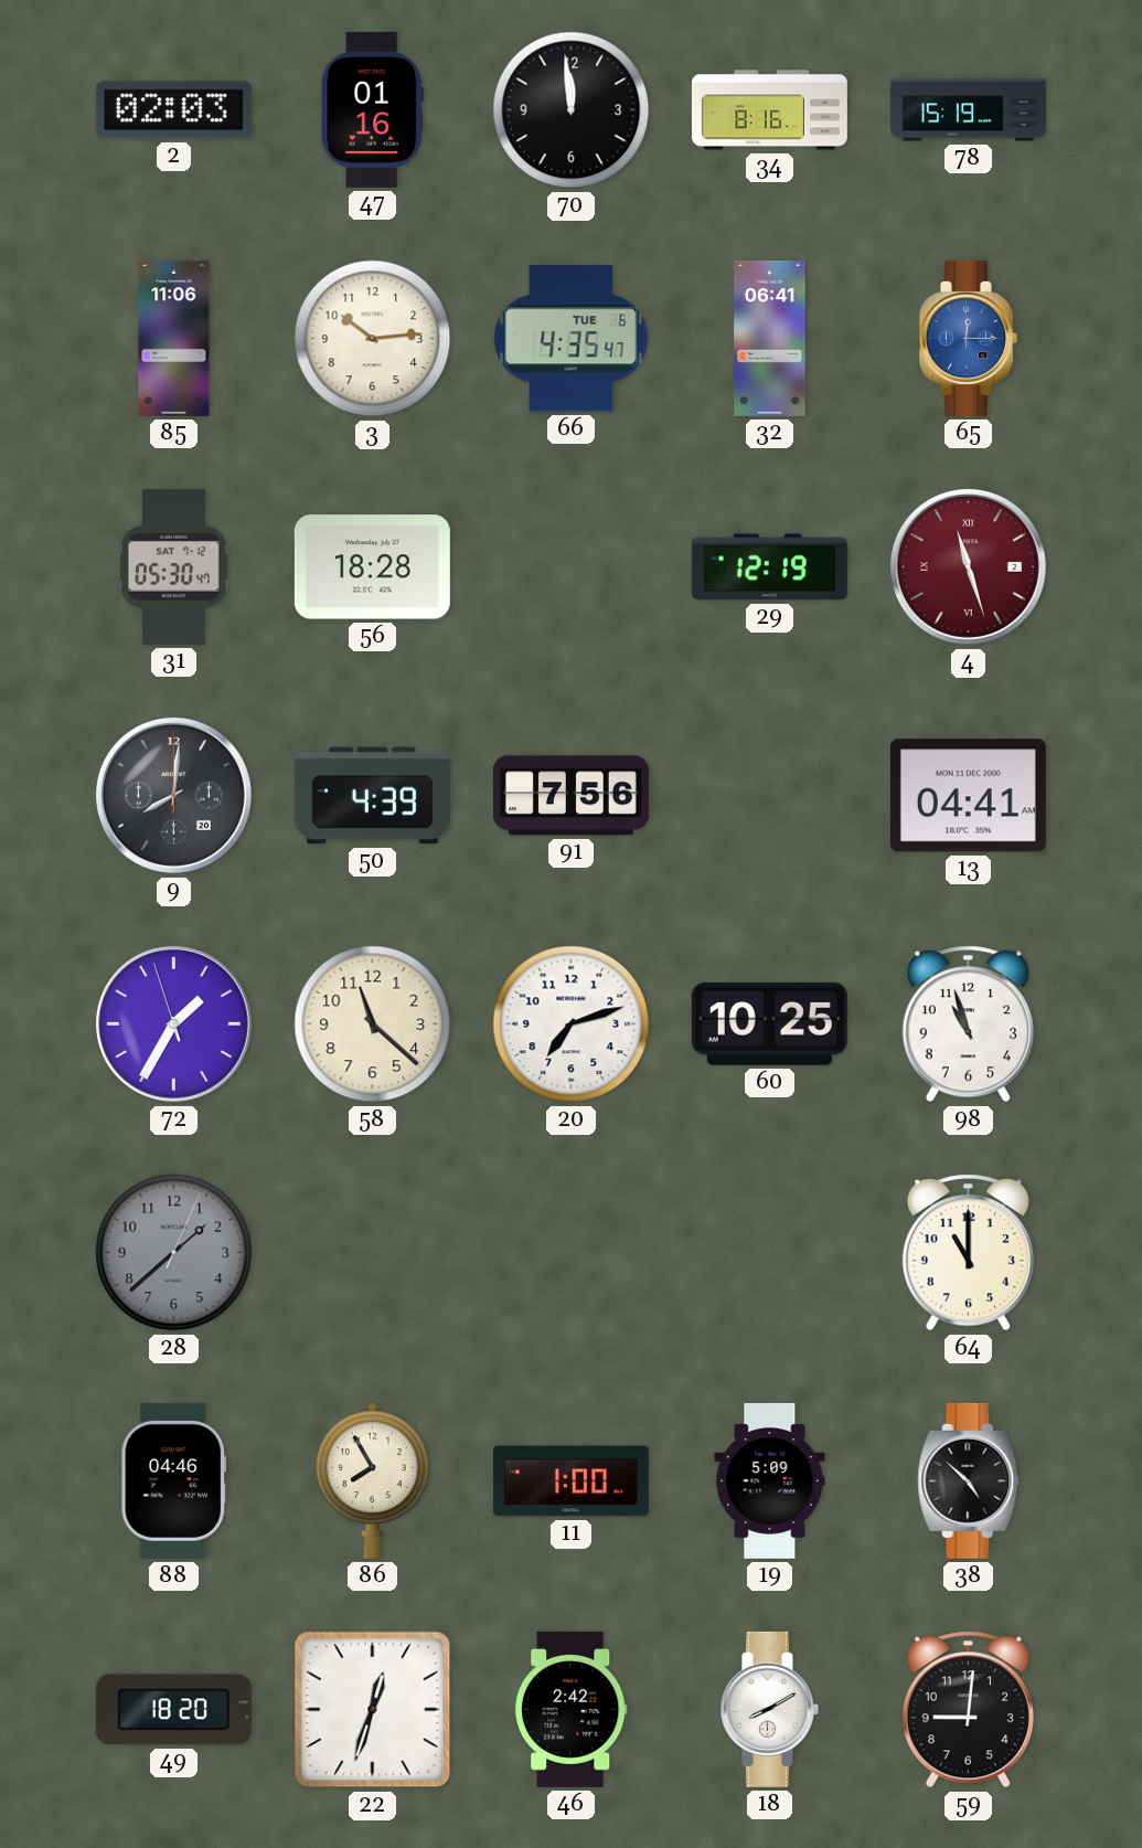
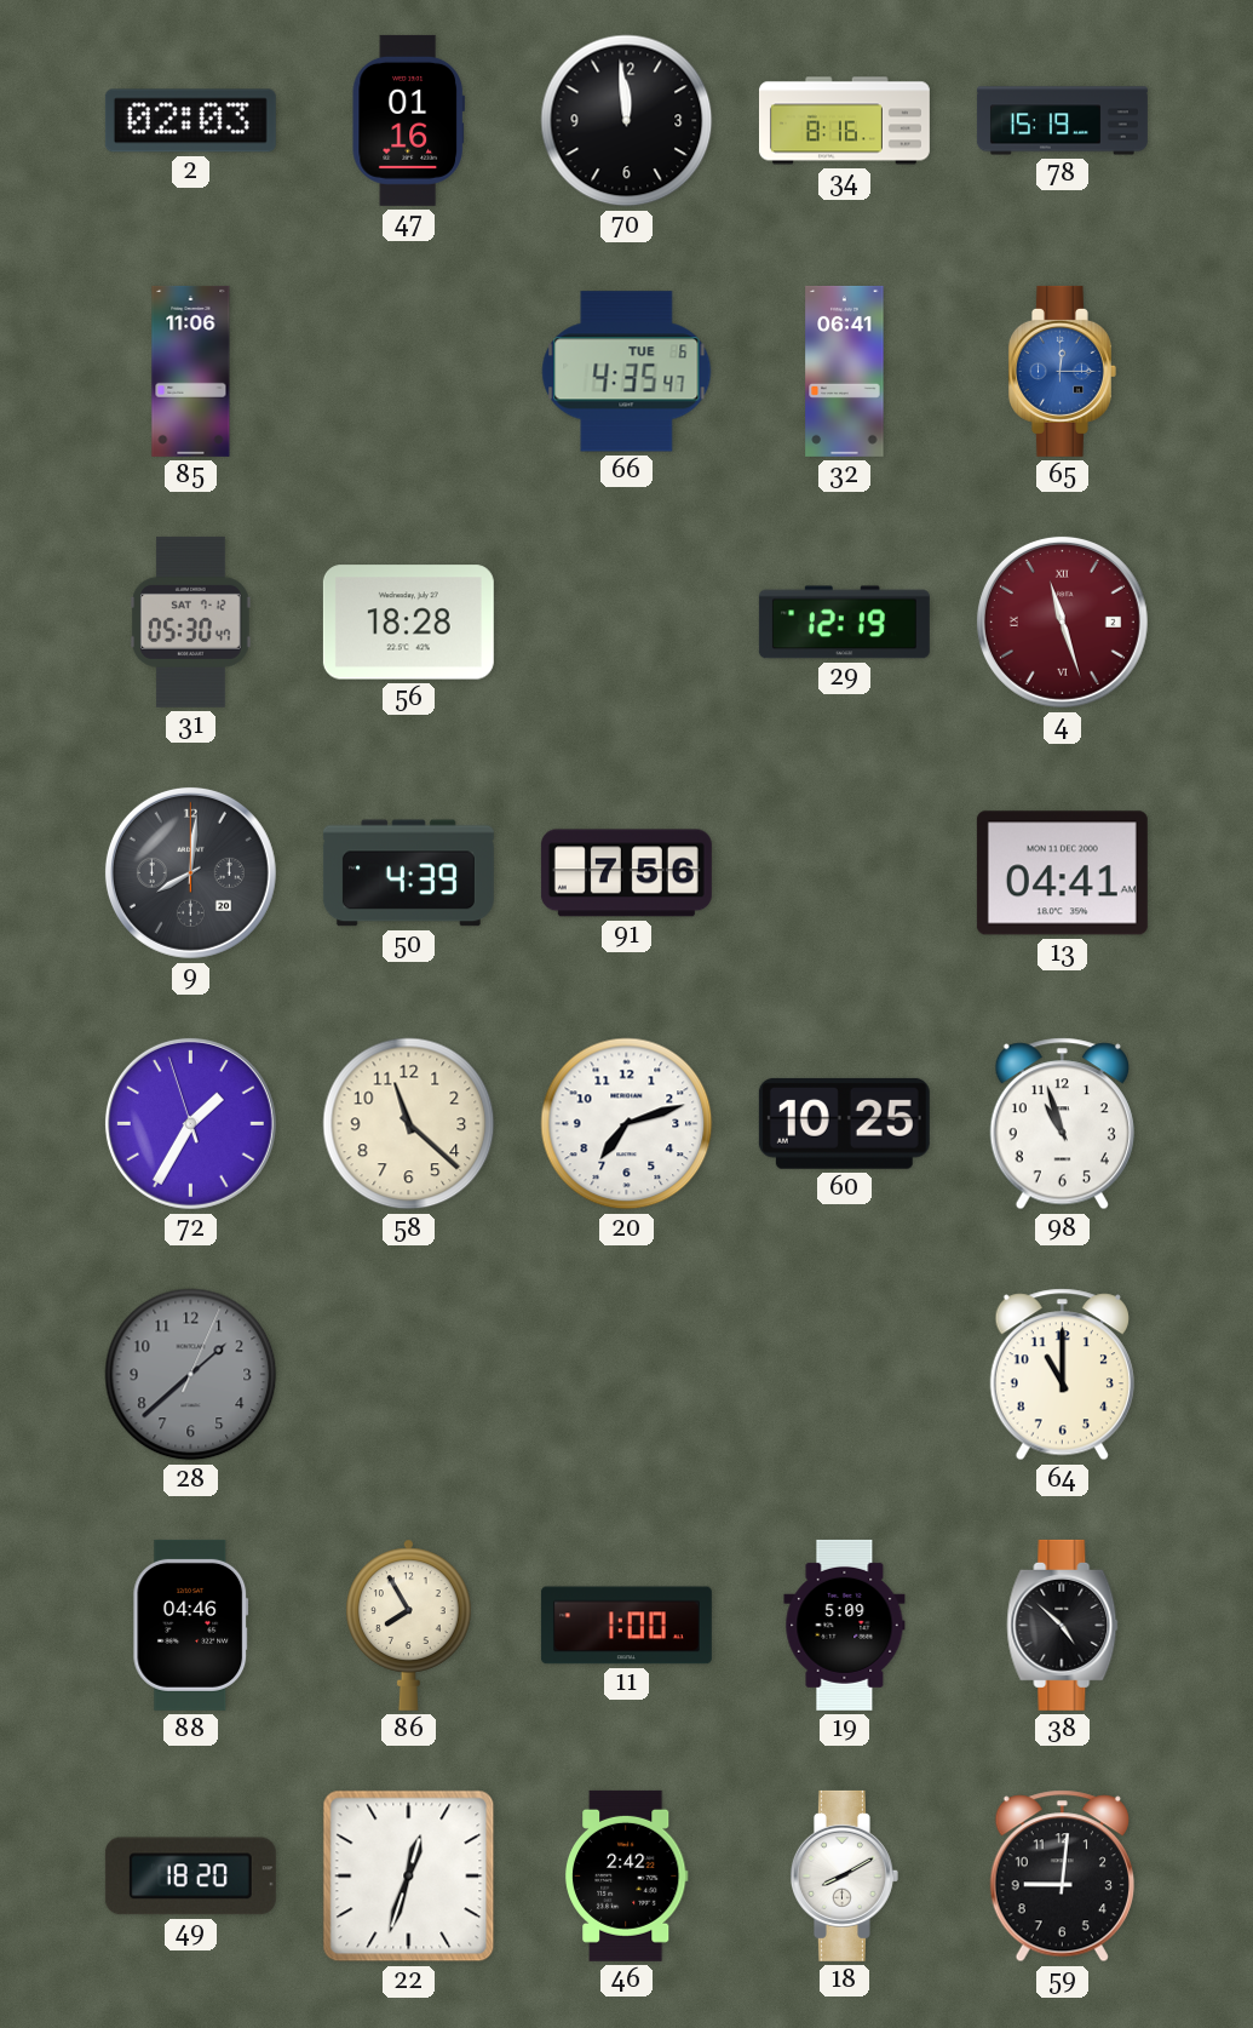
3: 10:14 -> none (373, 339)
